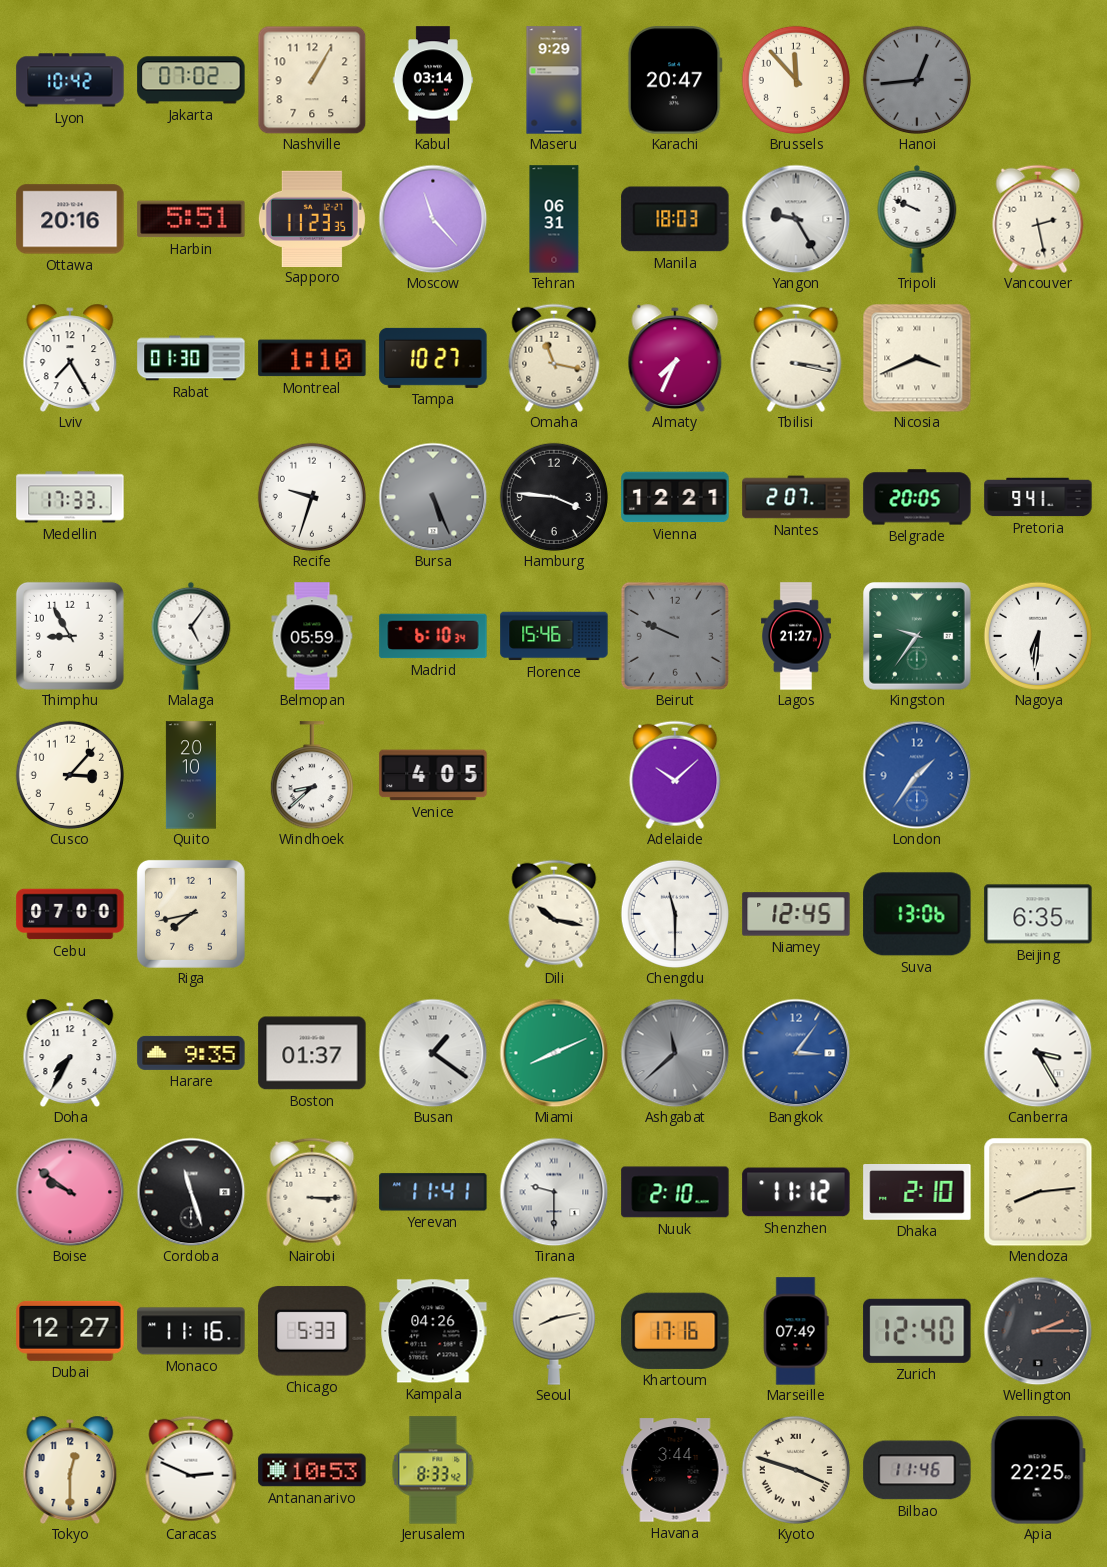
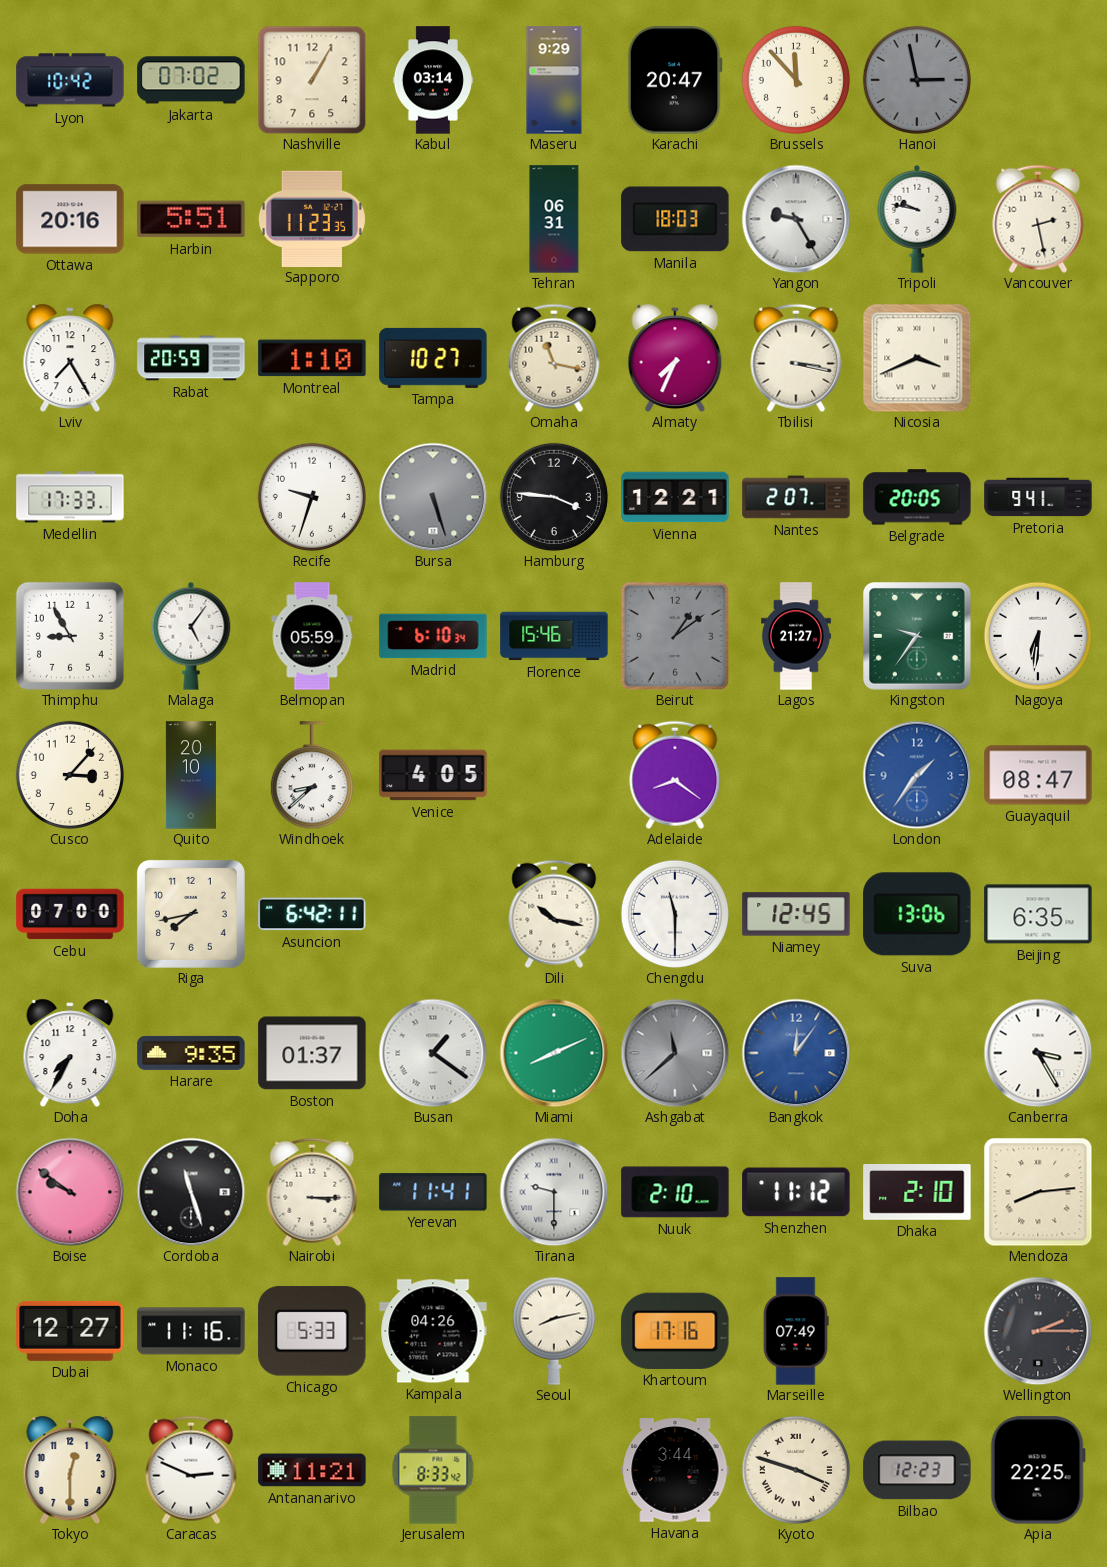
Hanoi: 12:44 -> 2:58 (917, 80)
Moscow: 11:23 -> none (433, 219)
Tripoli: 9:49 -> 9:47 (917, 219)
Rabat: 01:30 -> 20:59 (191, 358)
Bursa: 5:26 -> 5:27 (433, 497)
Beirut: 9:49 -> 1:09 (675, 636)
Adelaide: 10:08 -> 8:21 (675, 775)
Guayaquil: none -> 08:47 (1038, 775)
Asuncion: none -> 6:42 (312, 914)
Bangkok: 3:06 -> 12:06 (796, 1053)
Zurich: 12:40 -> none (917, 1331)
Antananarivo: 10:53 -> 11:21 (312, 1470)
Bilbao: 11:46 -> 12:23 (917, 1470)
